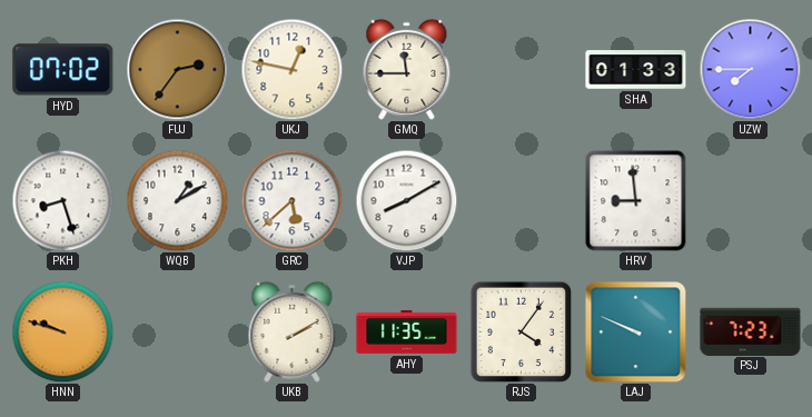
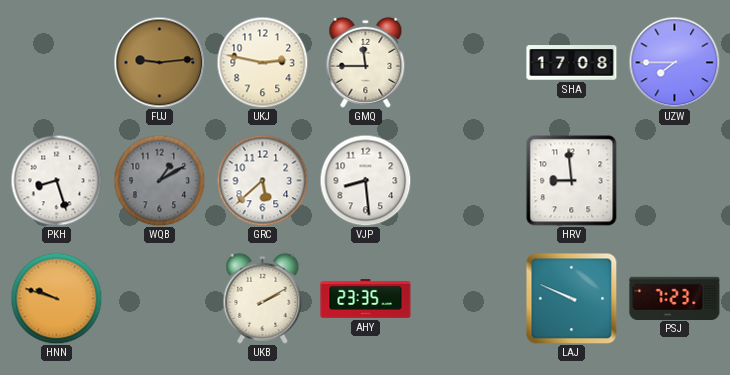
HYD: 07:02 -> none (63, 70)
FUJ: 2:36 -> 9:14 (159, 62)
UKJ: 12:47 -> 2:47 (262, 62)
SHA: 01:33 -> 17:08 (572, 63)
WQB dial: white -> grey (159, 180)
VJP: 8:10 -> 8:29 (365, 180)
AHY: 11:35 -> 23:35 (366, 299)
RJS: 4:06 -> none (521, 331)
